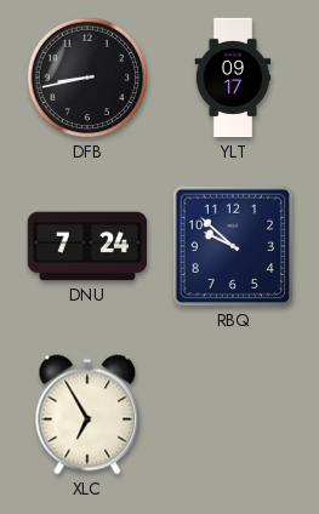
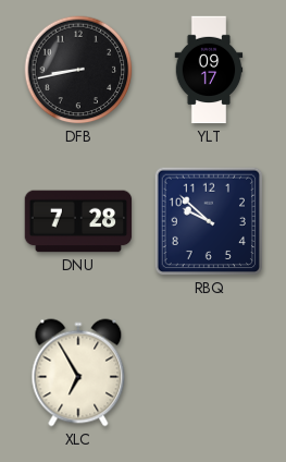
DNU: 7:24 -> 7:28 (78, 221)
